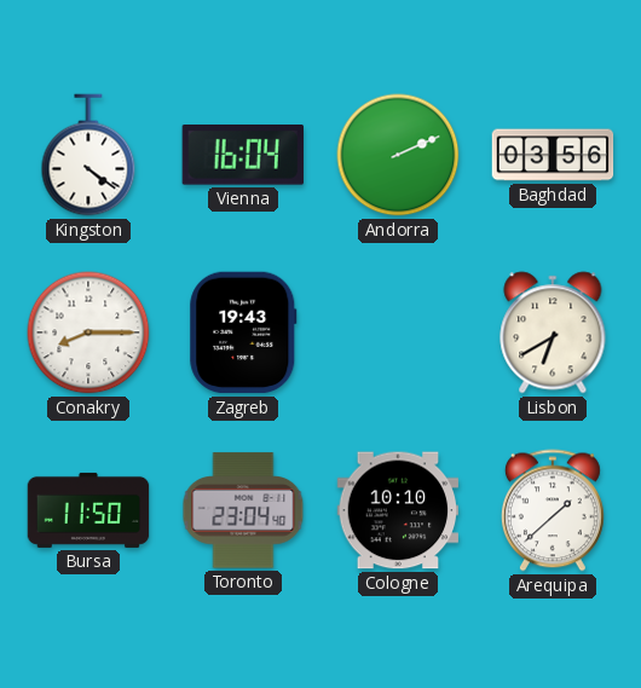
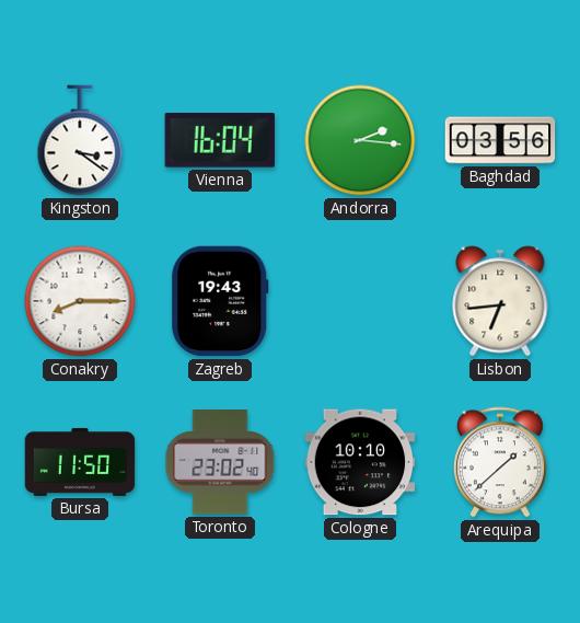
Kingston: 4:21 -> 3:21 (80, 140)
Andorra: 2:11 -> 2:16 (360, 140)
Lisbon: 6:40 -> 6:44 (500, 301)
Toronto: 23:04 -> 23:02 (220, 462)
